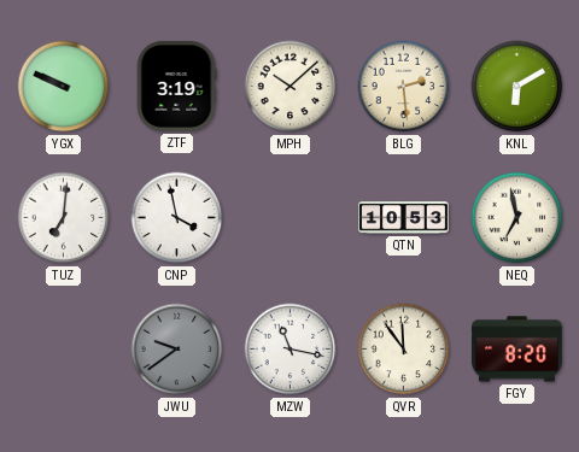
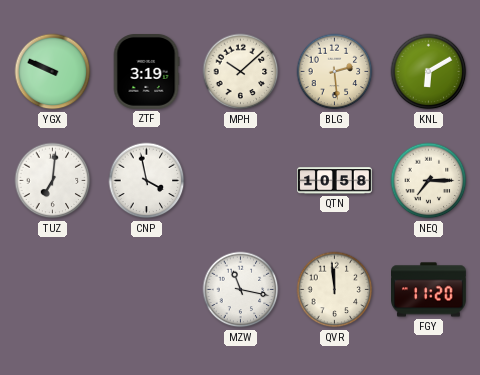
QTN: 10:53 -> 10:58 (335, 181)
NEQ: 6:58 -> 7:15 (429, 181)
JWU: 9:39 -> none (177, 350)
QVR: 11:54 -> 11:59 (335, 290)
FGY: 8:20 -> 11:20 (429, 290)
